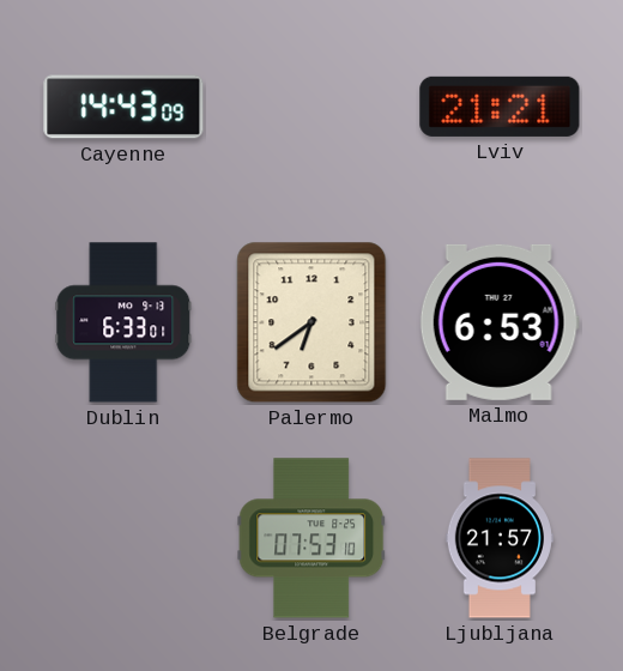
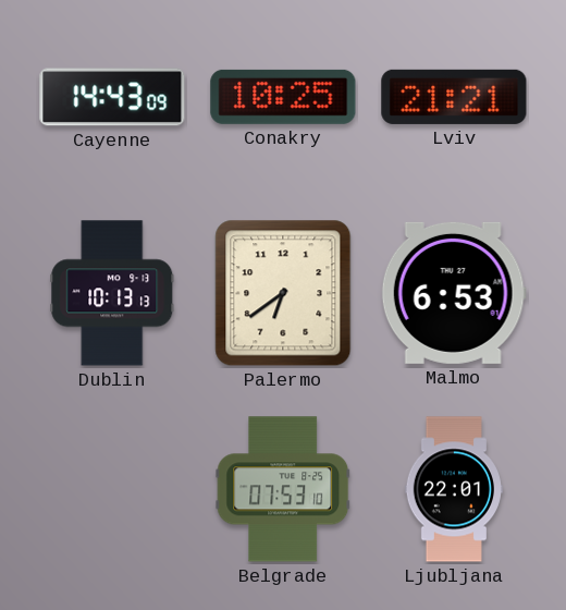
Conakry: none -> 10:25 (283, 97)
Dublin: 6:33 -> 10:13 (112, 293)
Ljubljana: 21:57 -> 22:01 (453, 489)
